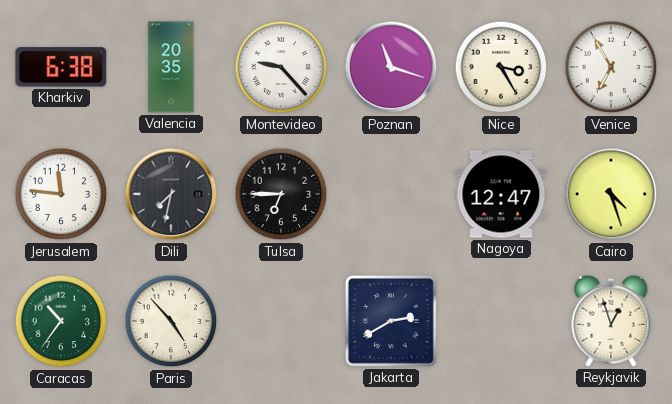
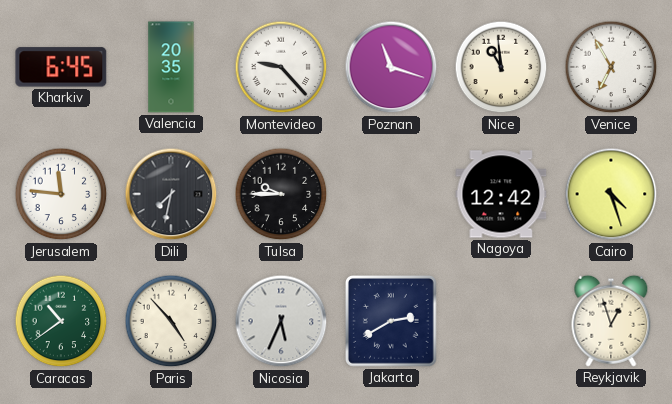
Kharkiv: 6:38 -> 6:45 (61, 67)
Nice: 3:25 -> 10:59 (501, 67)
Tulsa: 6:45 -> 9:45 (281, 194)
Nagoya: 12:47 -> 12:42 (501, 194)
Caracas: 10:36 -> 10:39 (61, 321)
Nicosia: none -> 5:34 (281, 321)
